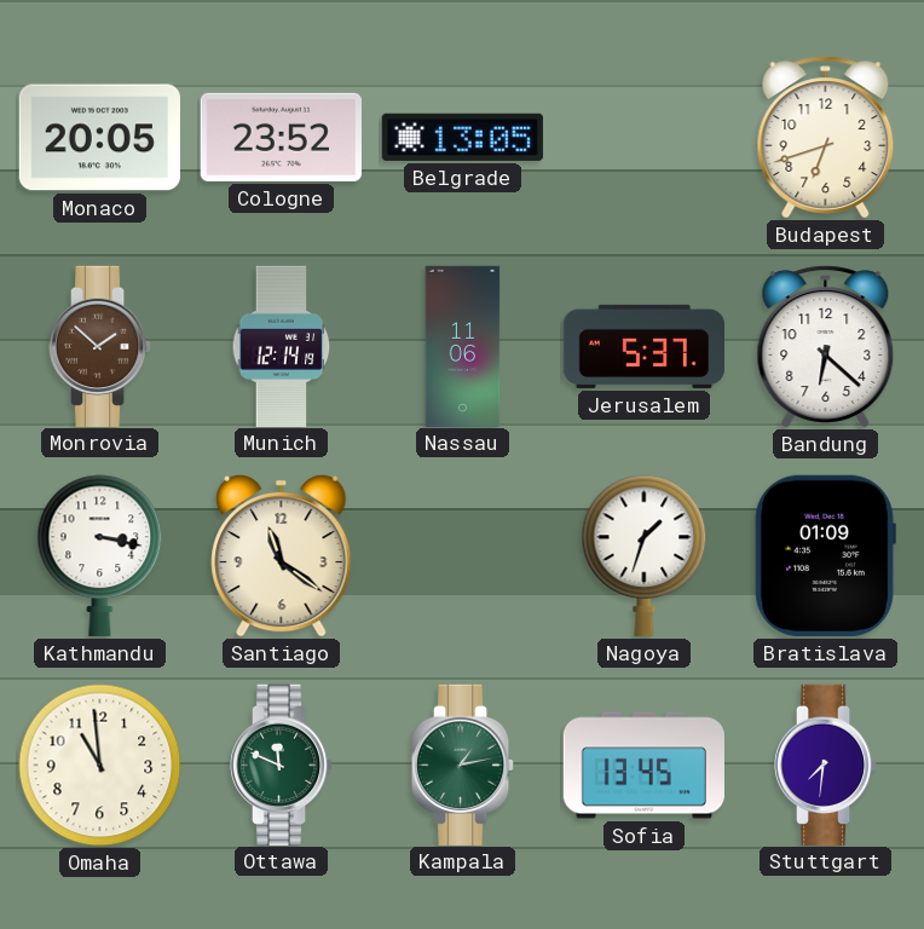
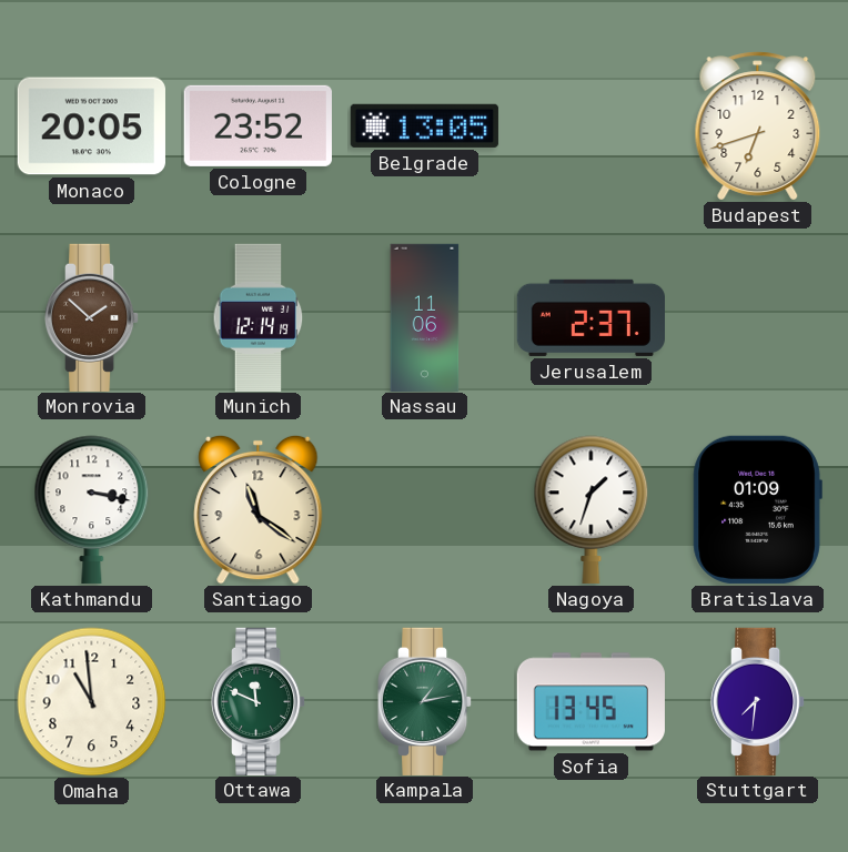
Jerusalem: 5:37 -> 2:37 (590, 317)
Bandung: 6:22 -> none (826, 347)
